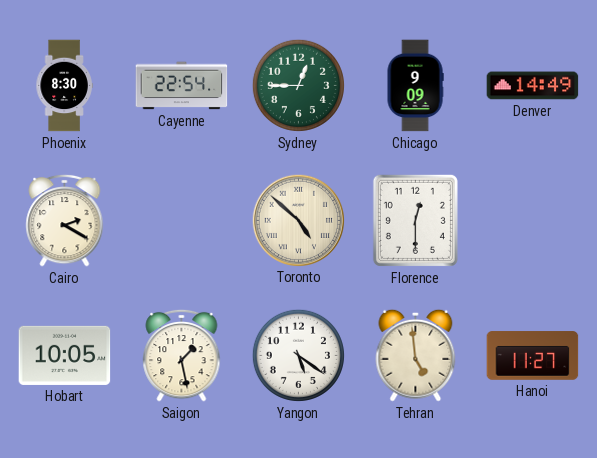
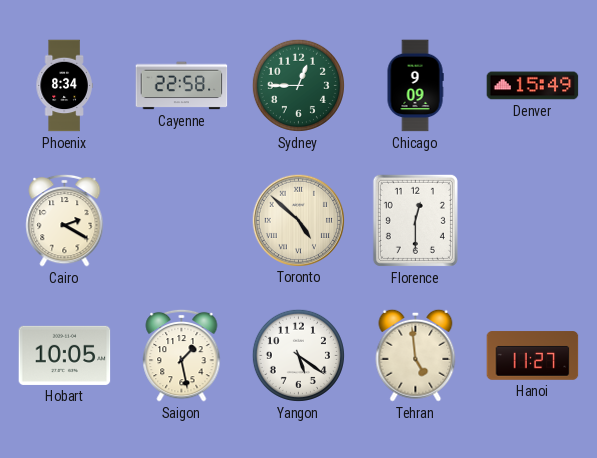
Phoenix: 8:30 -> 8:34 (64, 86)
Cayenne: 22:54 -> 22:58 (182, 86)
Denver: 14:49 -> 15:49 (533, 86)
